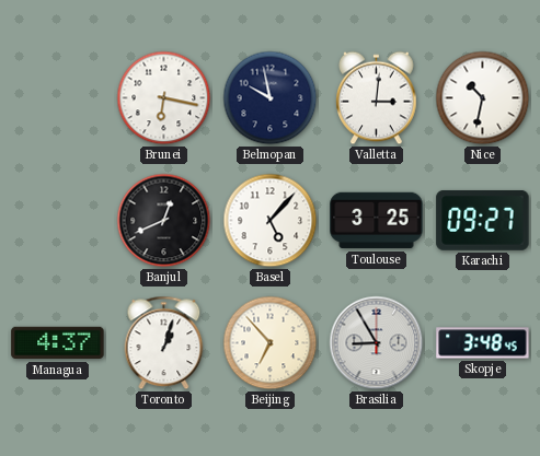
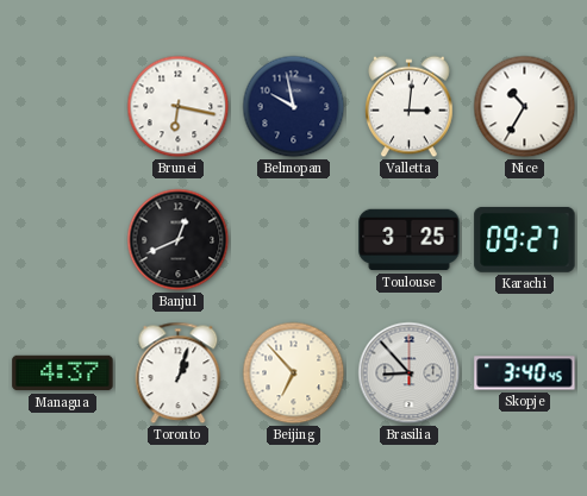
Nice: 10:32 -> 10:35 (525, 107)
Basel: 5:07 -> none (271, 221)
Brasilia: 8:55 -> 8:53 (410, 373)
Skopje: 3:48 -> 3:40 (525, 373)
